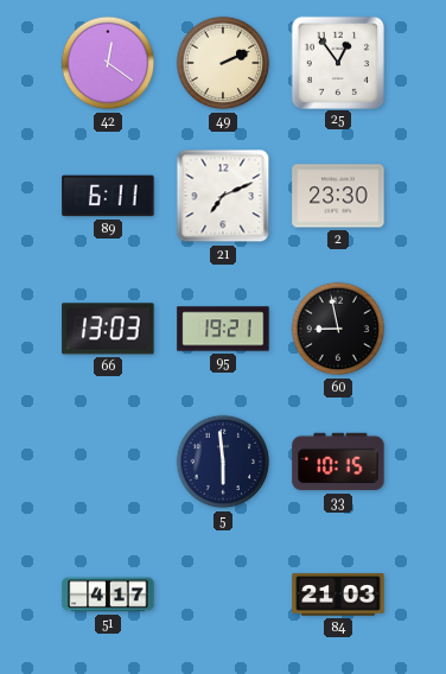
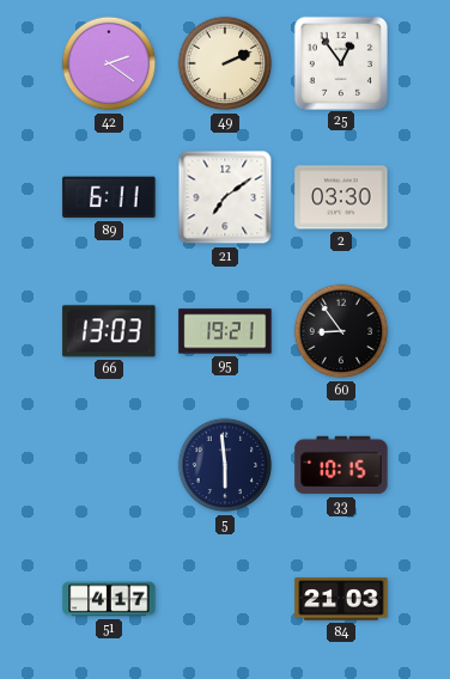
42: 12:21 -> 2:21 (109, 63)
21: 7:11 -> 7:09 (225, 197)
2: 23:30 -> 03:30 (341, 197)
60: 8:58 -> 8:54 (341, 331)
